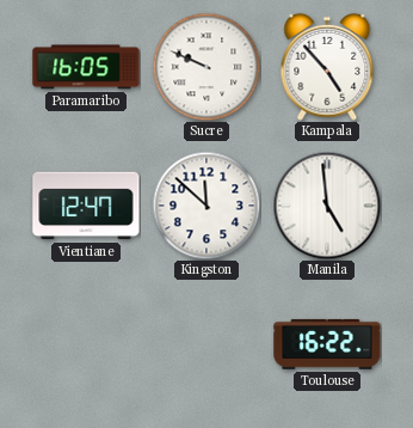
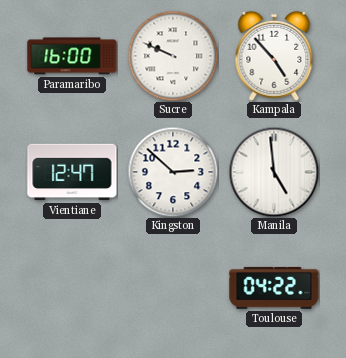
Paramaribo: 16:05 -> 16:00 (72, 56)
Kingston: 11:52 -> 2:52 (173, 172)
Toulouse: 16:22 -> 04:22 (274, 288)
